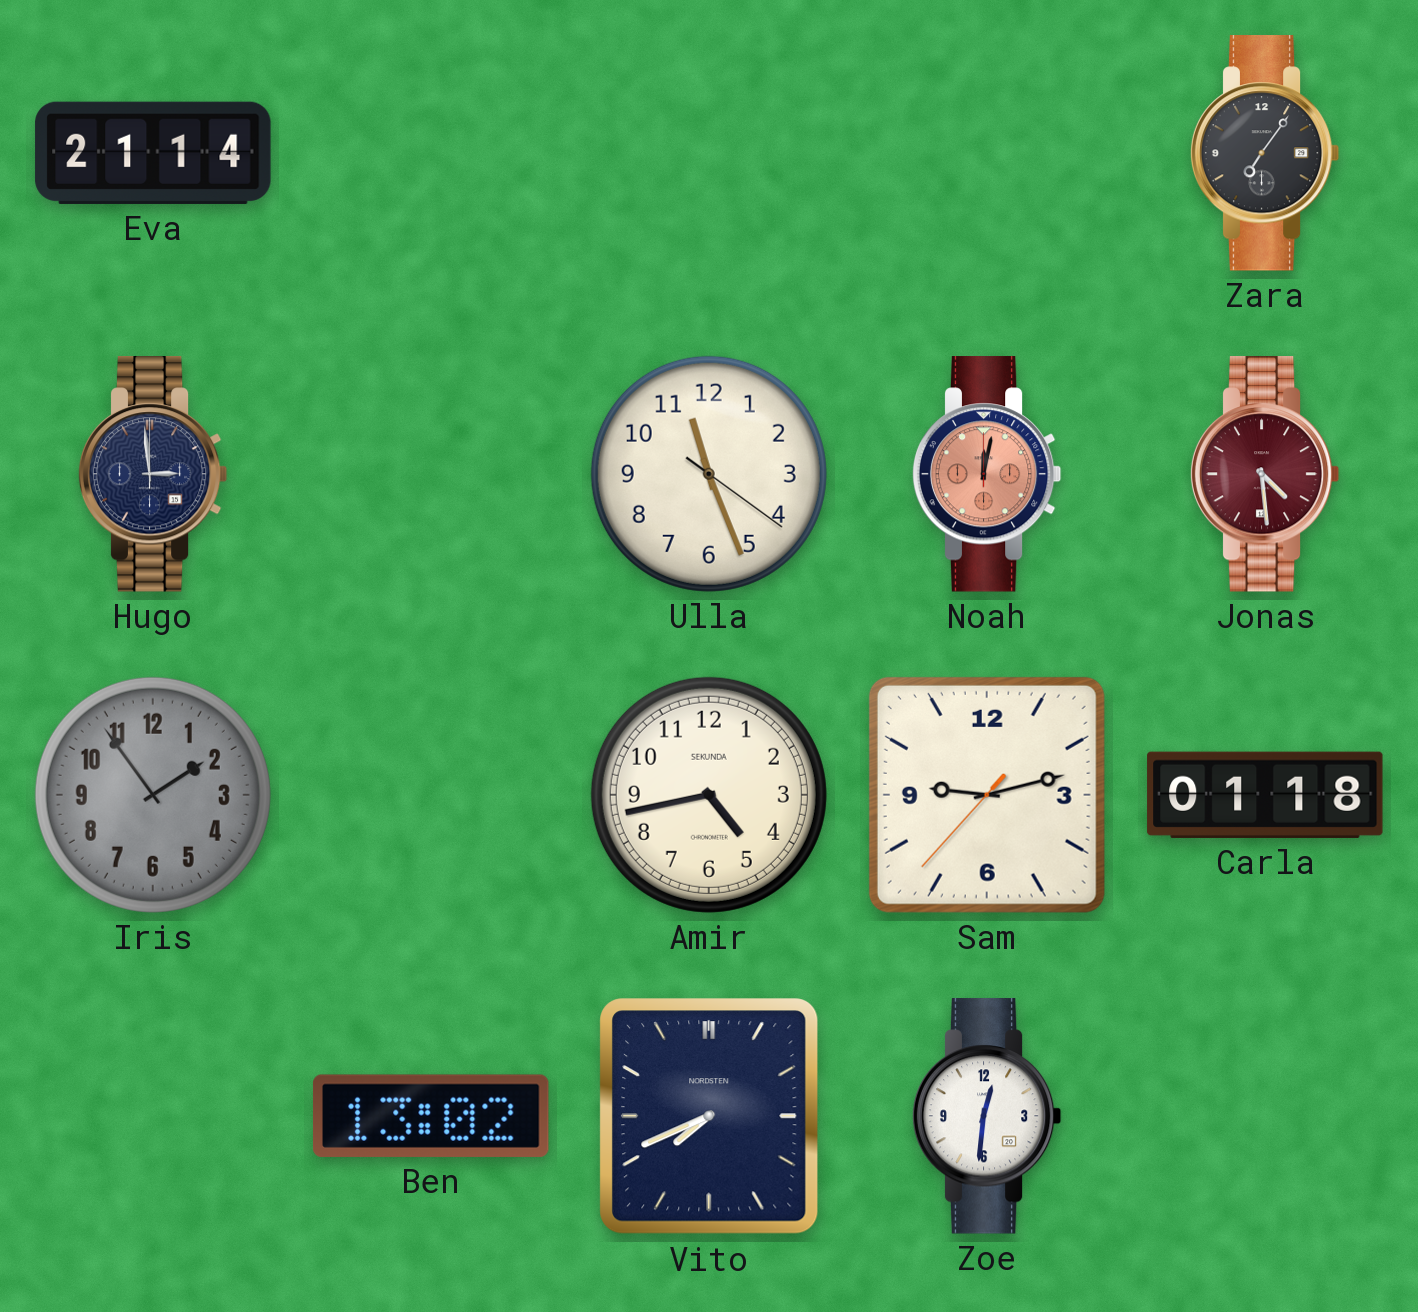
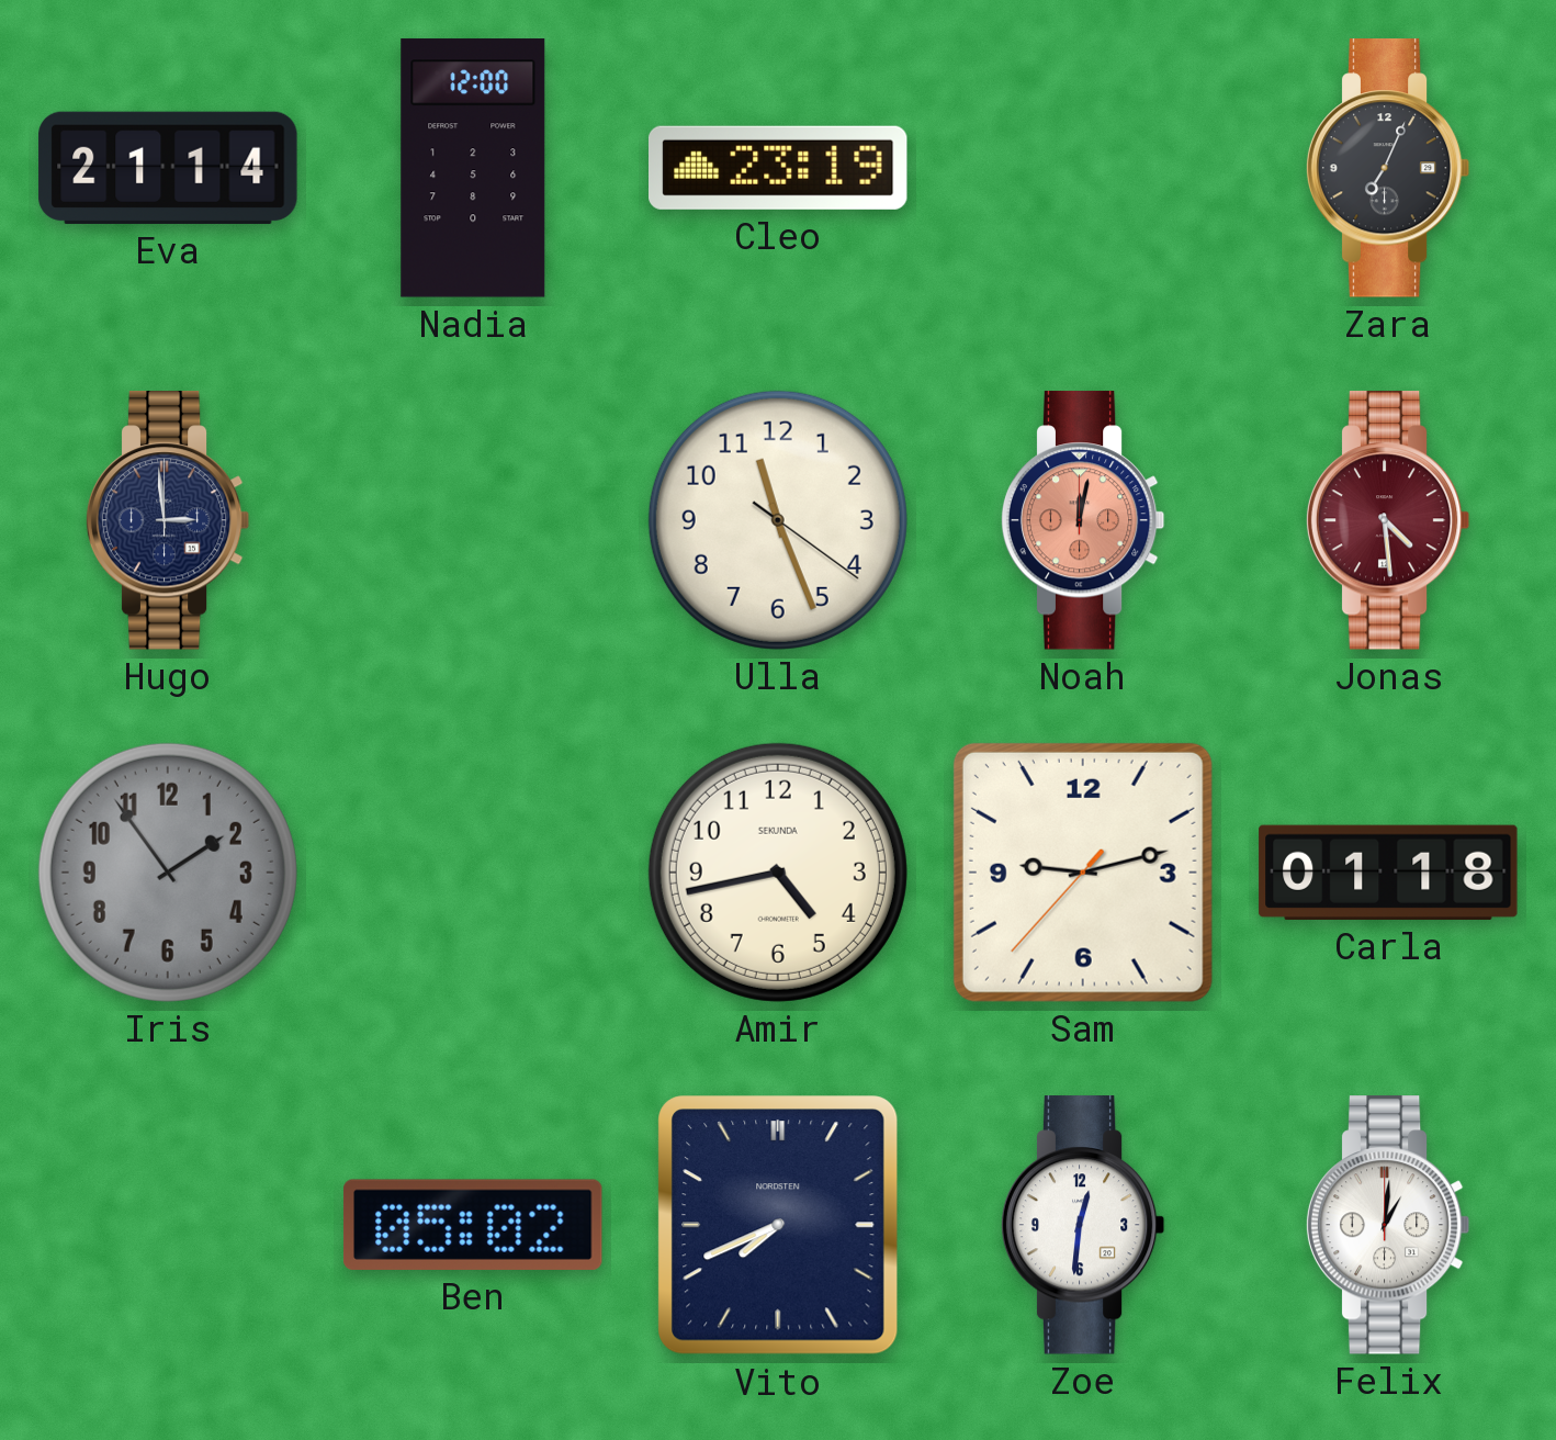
Nadia: none -> 12:00 (473, 168)
Cleo: none -> 23:19 (779, 168)
Zara: 7:06 -> 7:04 (1388, 168)
Ben: 13:02 -> 05:02 (473, 1225)
Felix: none -> 1:01 (1388, 1225)
